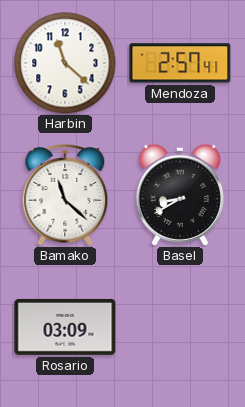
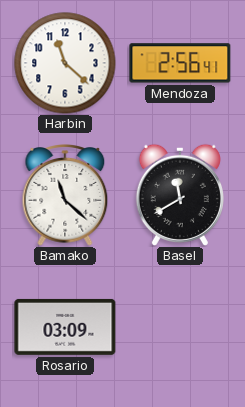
Mendoza: 2:57 -> 2:56 (180, 63)
Basel: 8:40 -> 11:40 (180, 195)
